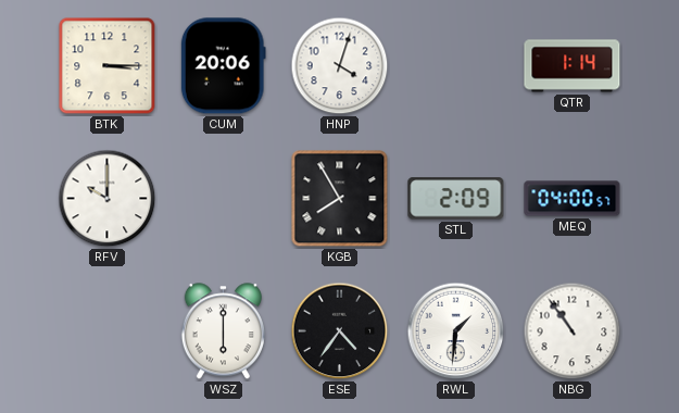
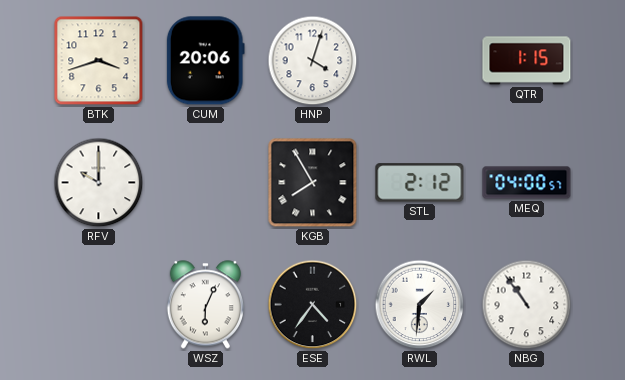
BTK: 3:15 -> 3:42 (99, 61)
QTR: 1:14 -> 1:15 (527, 61)
STL: 2:09 -> 2:12 (420, 183)
WSZ: 6:00 -> 6:04 (205, 305)
